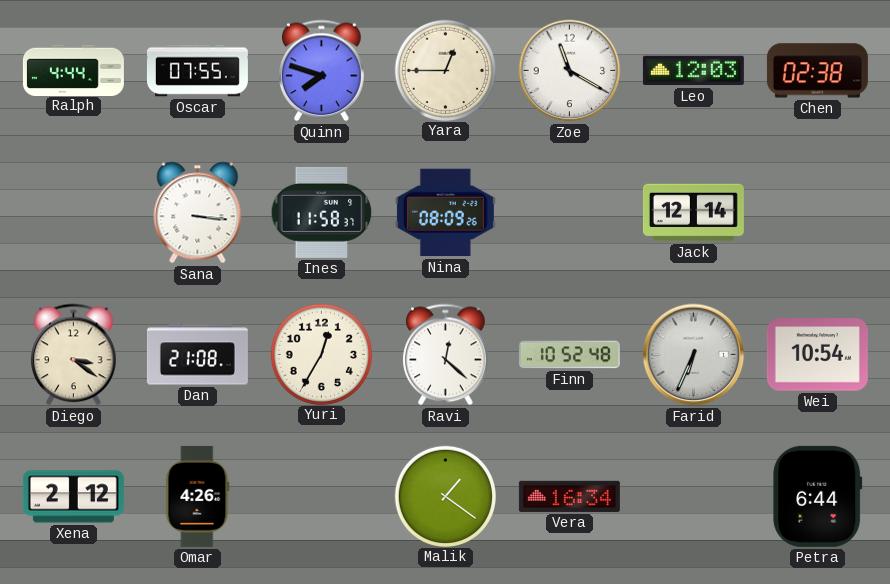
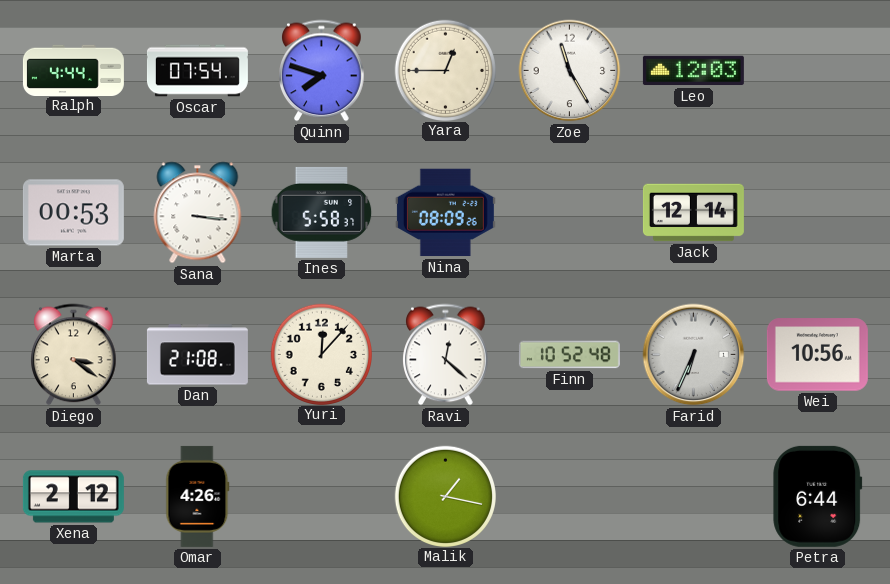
Oscar: 07:55 -> 07:54 (197, 71)
Zoe: 11:20 -> 11:25 (570, 71)
Chen: 02:38 -> none (817, 71)
Marta: none -> 00:53 (73, 213)
Ines: 11:58 -> 5:58 (322, 212)
Yuri: 12:35 -> 12:07 (321, 354)
Wei: 10:54 -> 10:56 (817, 355)
Malik: 1:21 -> 1:17 (445, 496)
Vera: 16:34 -> none (569, 496)
